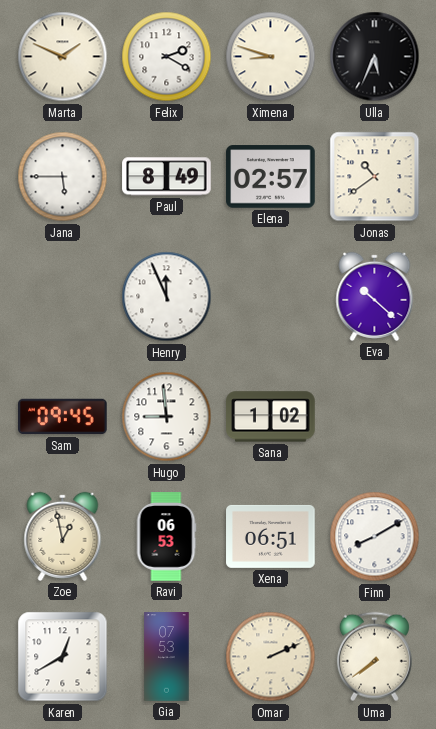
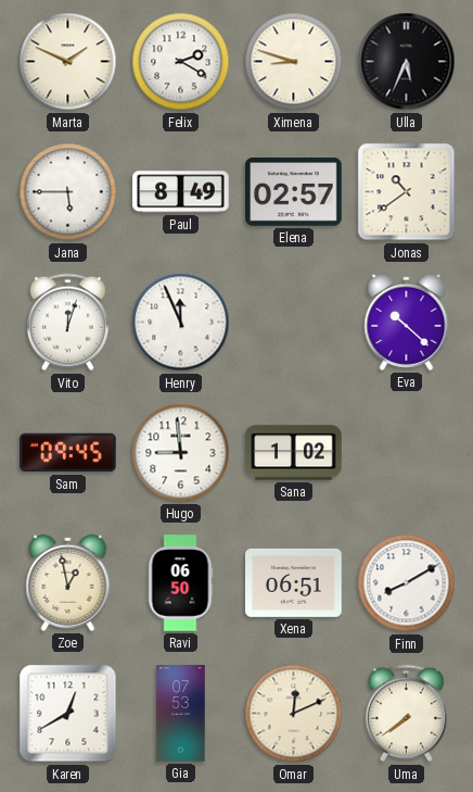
Vito: none -> 12:03 (67, 323)
Ravi: 06:53 -> 06:50 (180, 583)
Omar: 2:11 -> 12:11 (294, 714)
